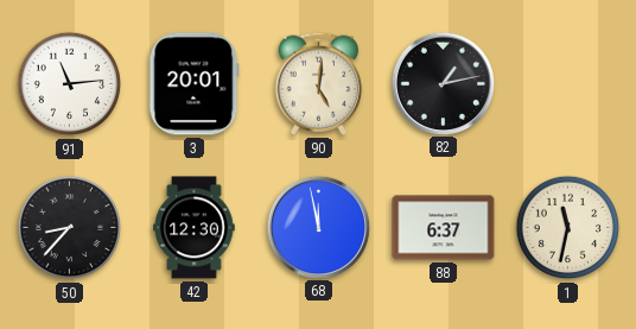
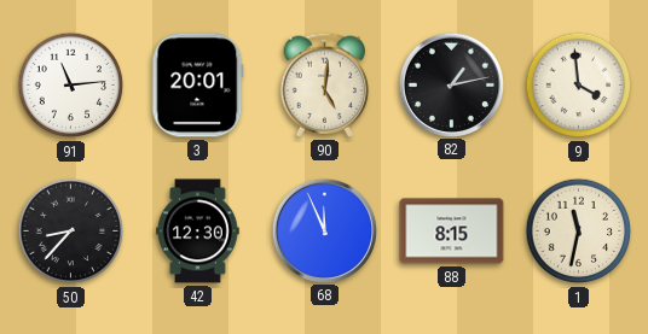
9: none -> 3:59 (579, 86)
68: 11:58 -> 11:56 (324, 230)
88: 6:37 -> 8:15 (452, 232)
